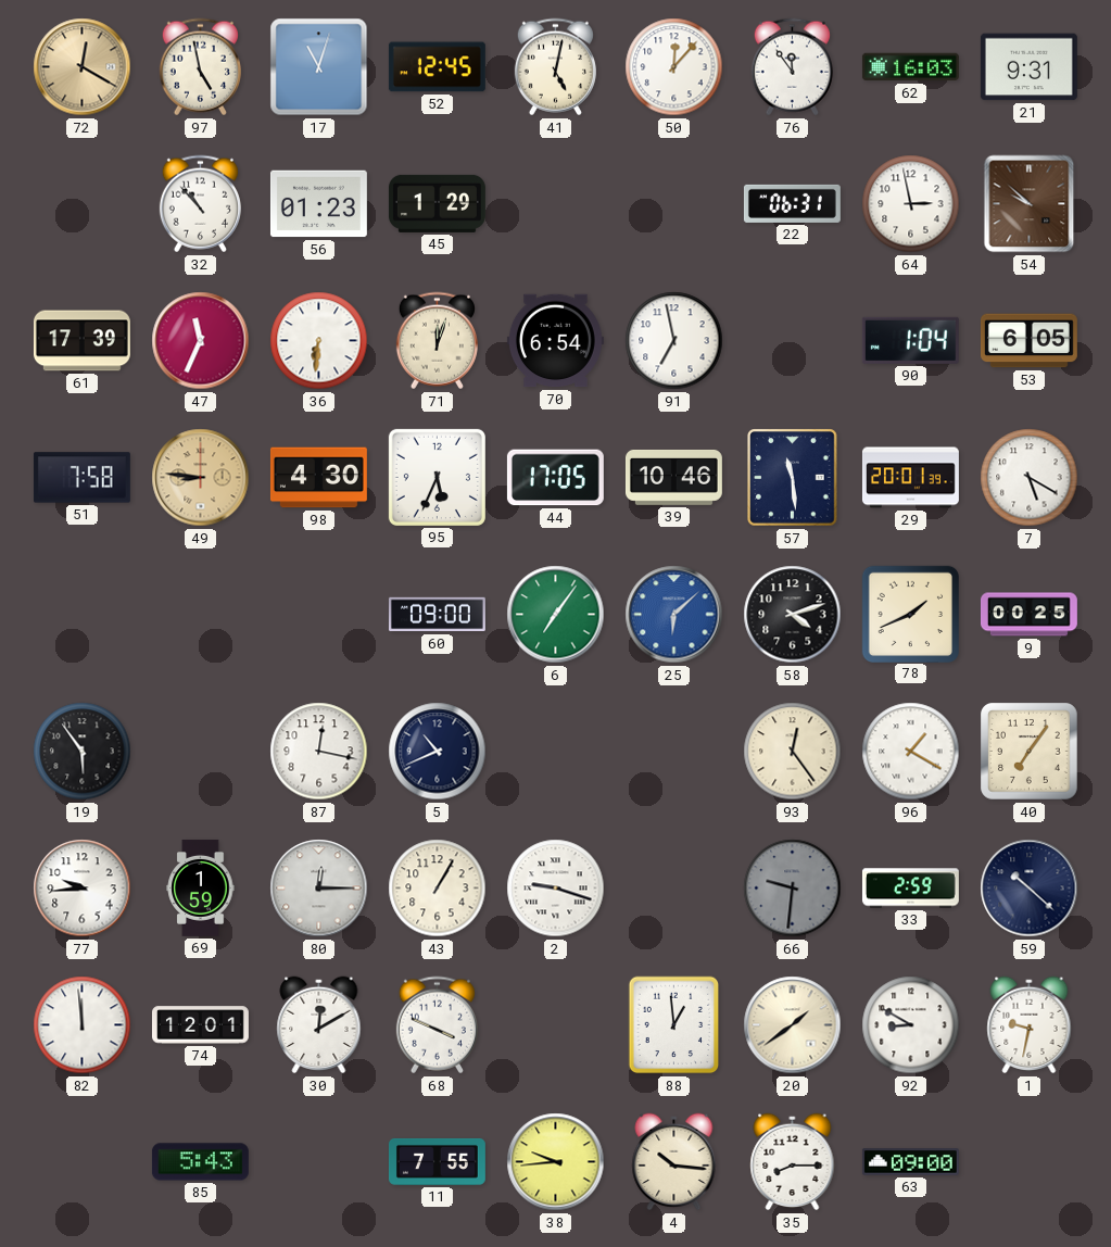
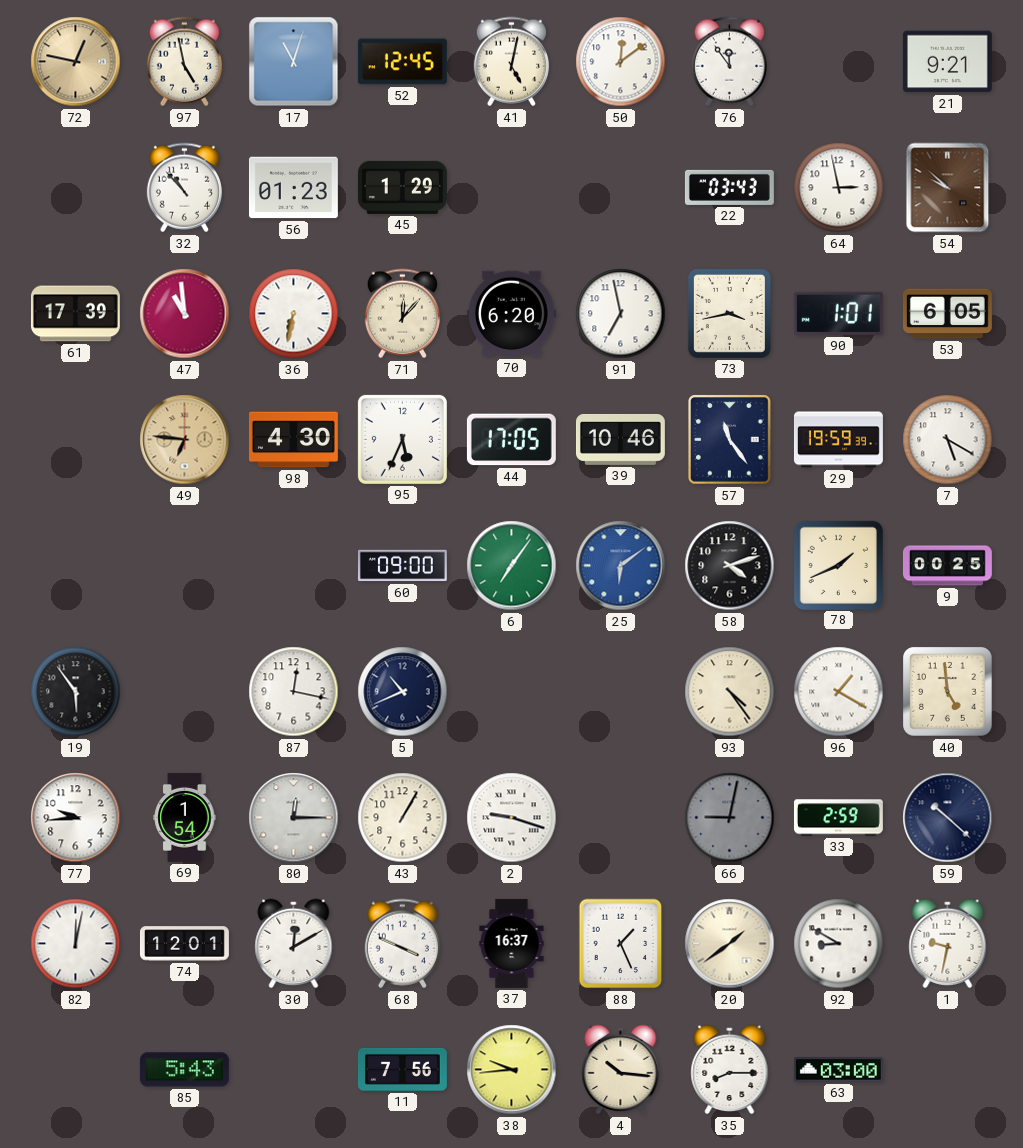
72: 12:20 -> 12:47 (76, 62)
50: 12:07 -> 12:09 (621, 62)
62: 16:03 -> none (910, 67)
21: 9:31 -> 9:21 (947, 62)
22: 06:31 -> 03:43 (729, 187)
47: 11:34 -> 10:59 (185, 314)
36: 6:31 -> 6:32 (294, 314)
71: 12:03 -> 12:07 (402, 314)
70: 6:54 -> 6:20 (511, 314)
73: none -> 3:43 (729, 313)
90: 1:04 -> 1:01 (838, 313)
51: 7:58 -> none (81, 478)
49: 8:46 -> 6:46 (185, 440)
57: 11:29 -> 11:24 (730, 440)
29: 20:01 -> 19:59 (838, 440)
25: 6:08 -> 6:09 (621, 566)
93: 12:24 -> 4:24 (730, 692)
40: 7:06 -> 4:59 (948, 692)
69: 1:59 -> 1:54 (185, 817)
66: 9:31 -> 9:02 (730, 818)
82: 11:59 -> 12:02 (76, 944)
37: none -> 16:37 (512, 943)
88: 12:59 -> 1:26 (621, 944)
11: 7:55 -> 7:56 (402, 1069)
63: 09:00 -> 03:00 (838, 1070)
